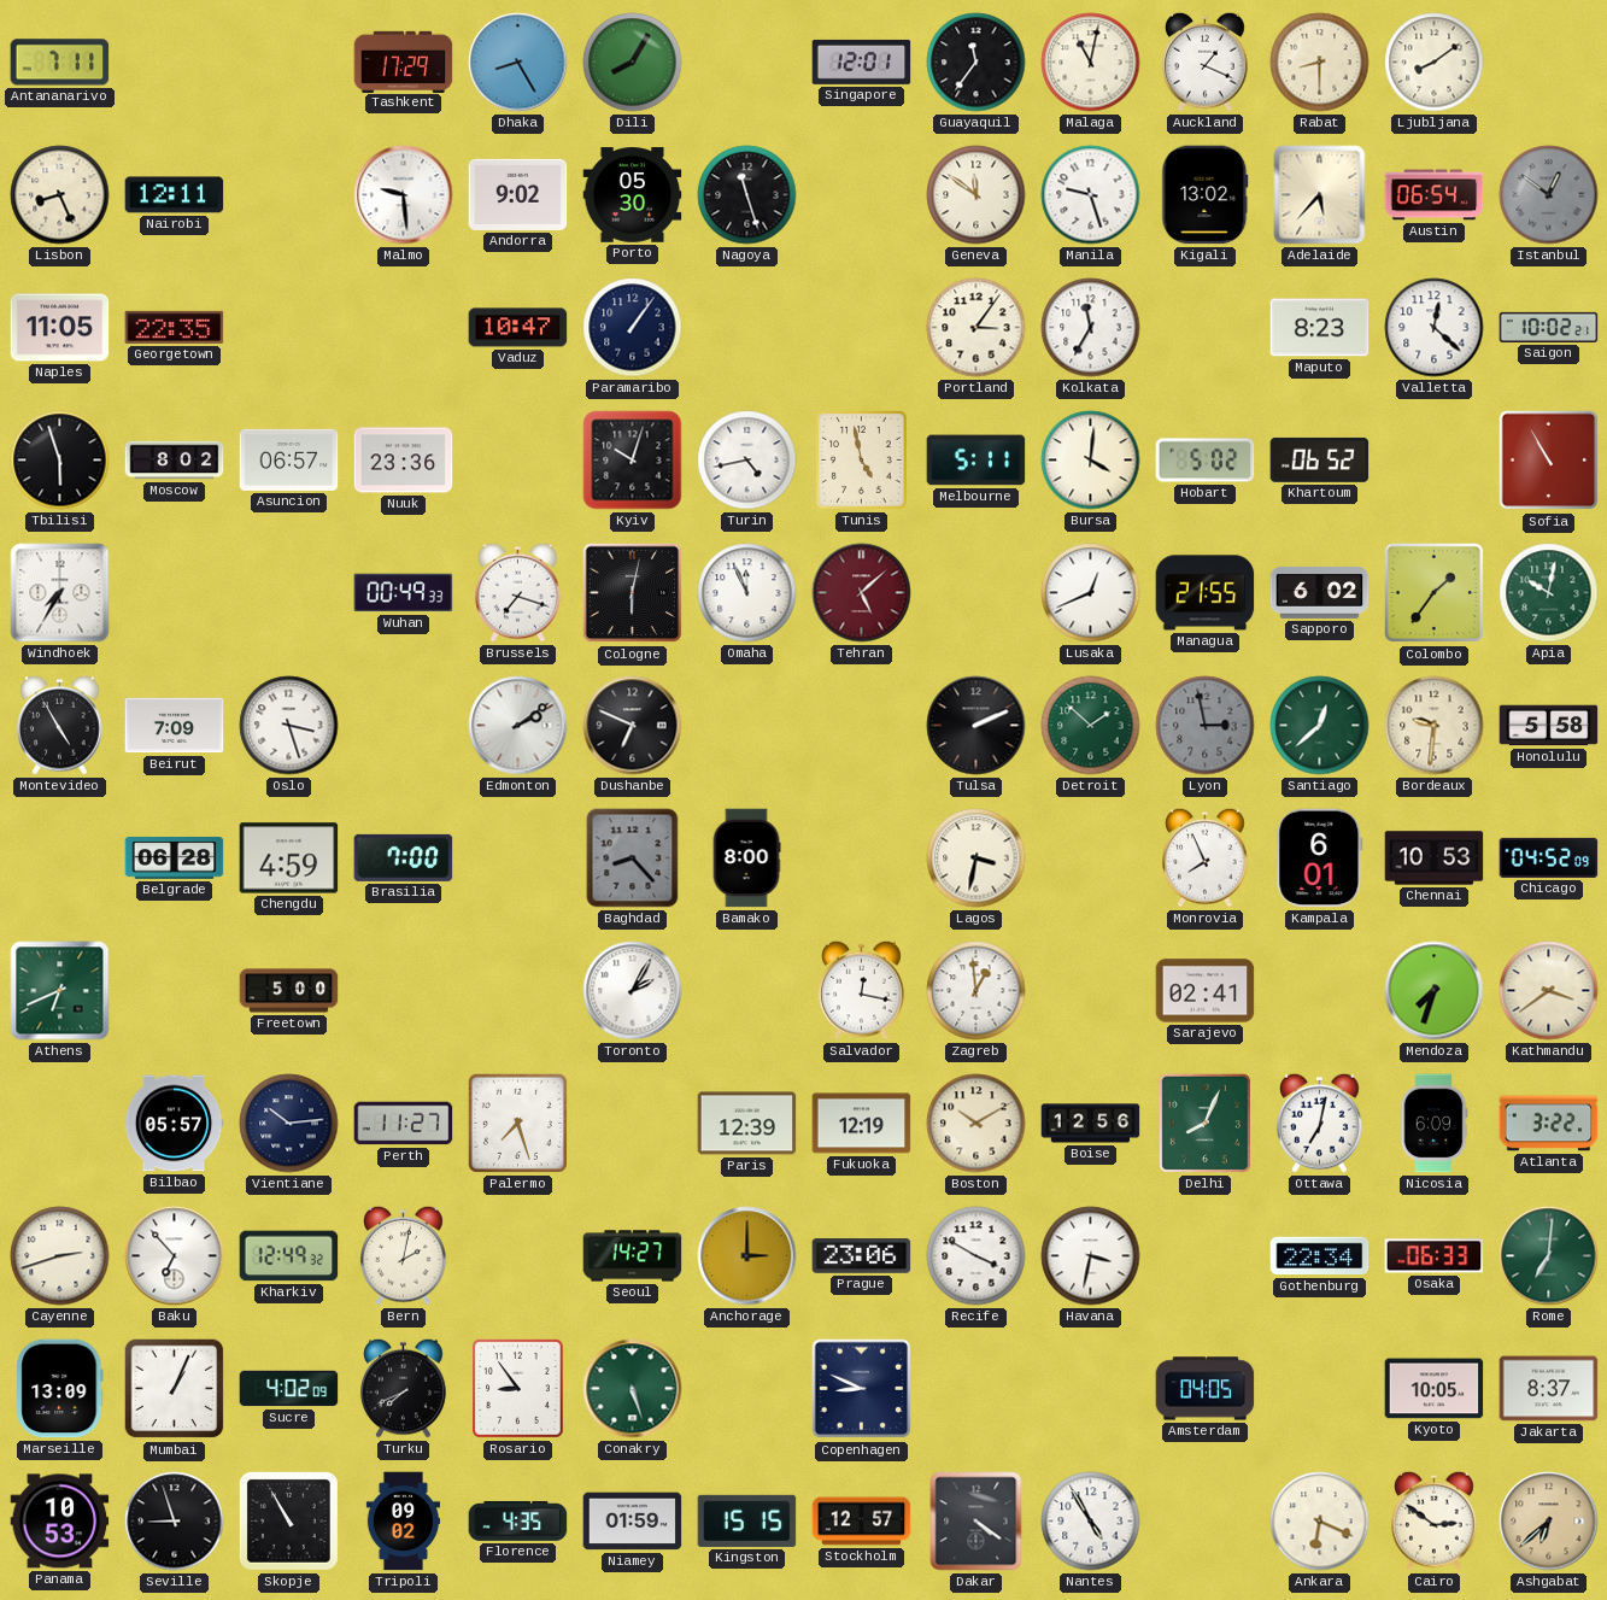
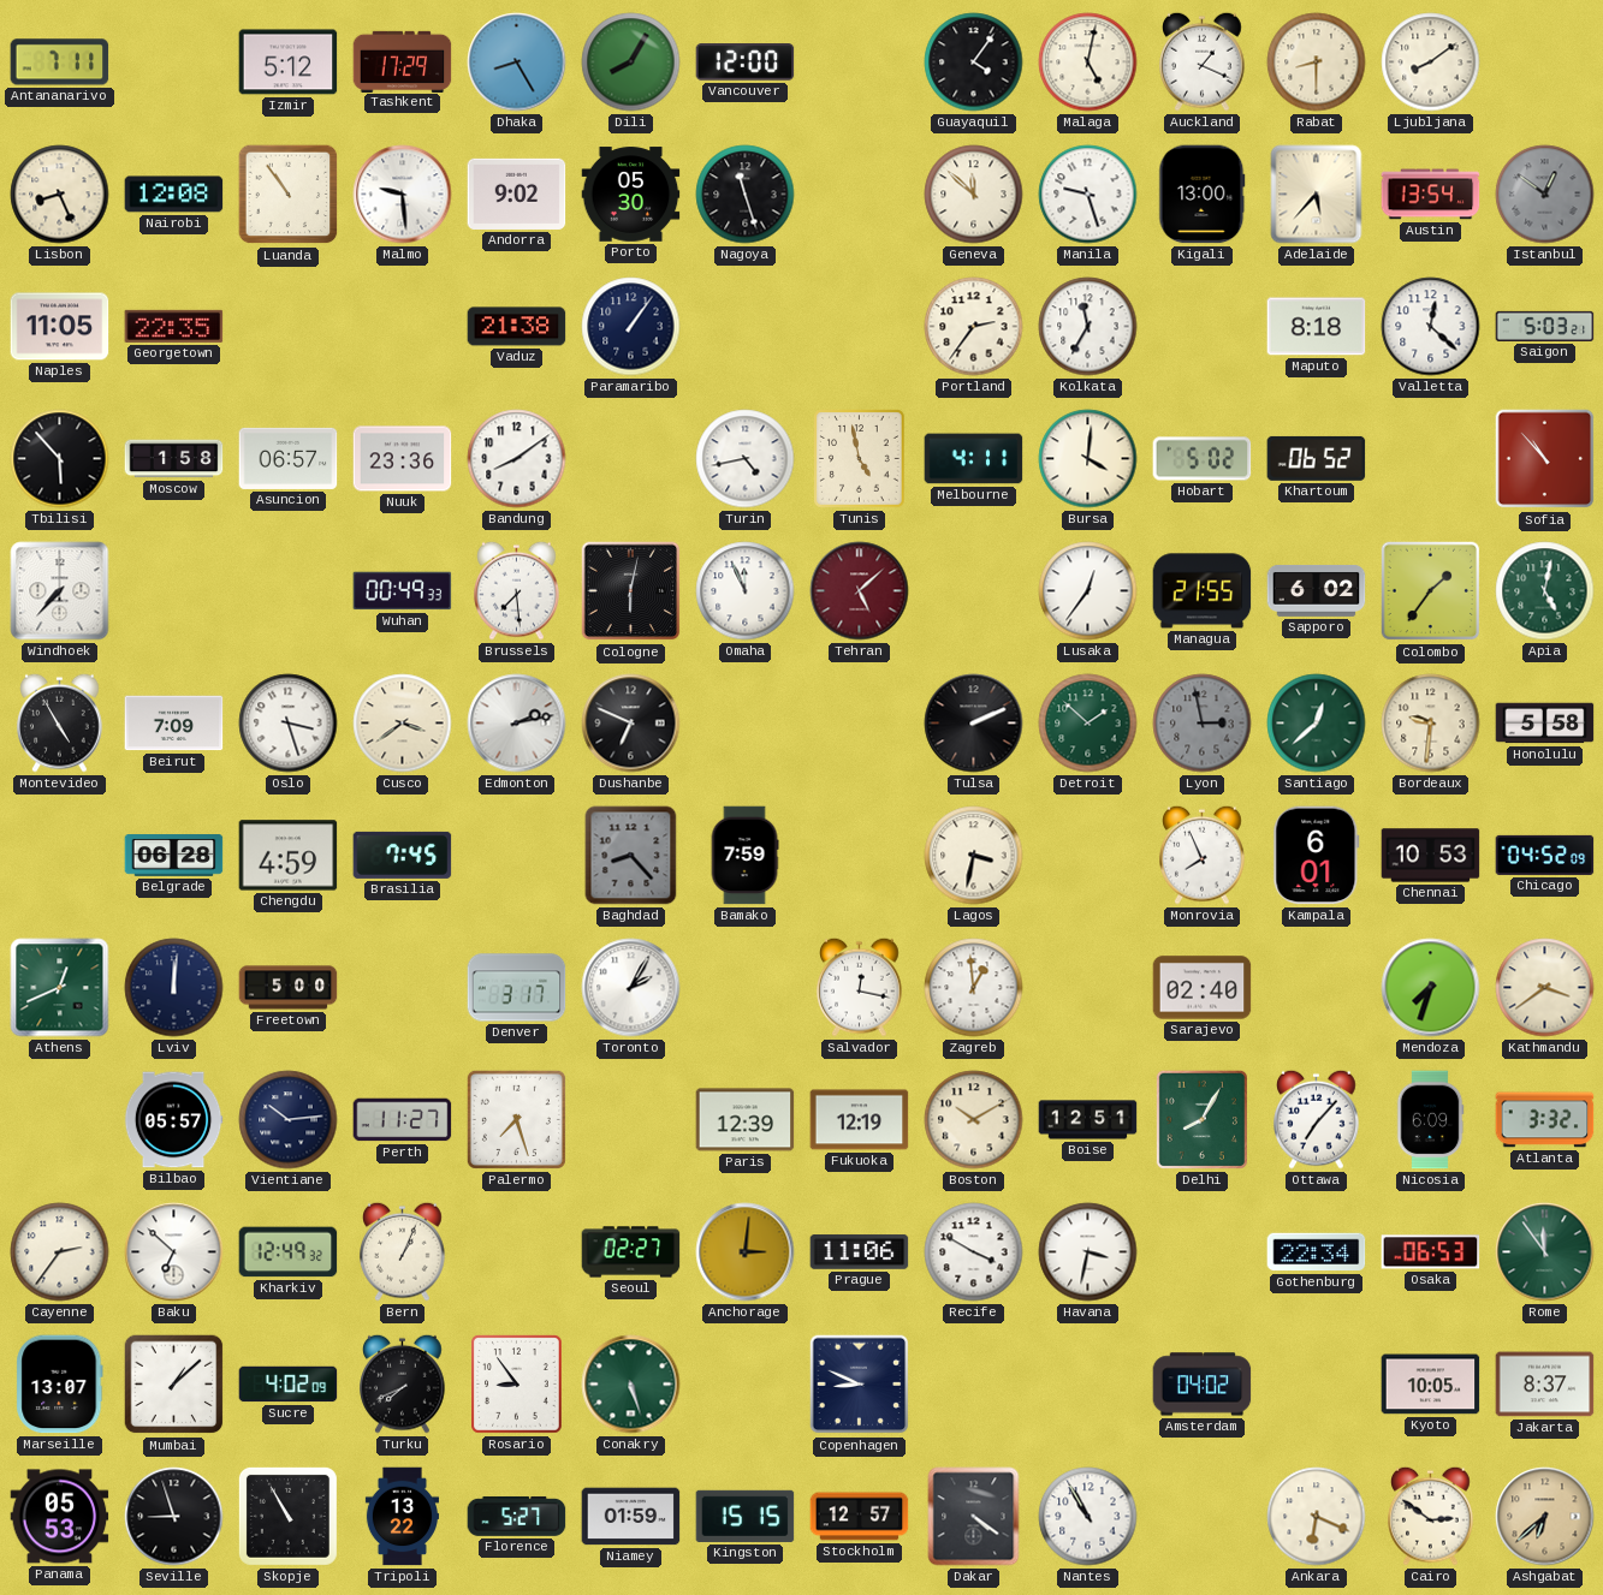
Izmir: none -> 5:12 (289, 63)
Vancouver: none -> 12:00 (746, 63)
Singapore: 12:01 -> none (862, 61)
Guayaquil: 11:36 -> 4:06 (974, 63)
Malaga: 11:02 -> 5:02 (1088, 63)
Nairobi: 12:11 -> 12:08 (174, 195)
Luanda: none -> 10:54 (289, 195)
Geneva: 11:51 -> 11:52 (974, 195)
Kigali: 13:02 -> 13:00 (1203, 195)
Austin: 06:54 -> 13:54 (1431, 195)
Vaduz: 10:47 -> 21:38 (517, 327)
Portland: 3:06 -> 2:36 (974, 327)
Maputo: 8:23 -> 8:18 (1317, 327)
Saigon: 10:02 -> 5:03 (1545, 326)
Tbilisi: 5:57 -> 5:53 (60, 459)
Moscow: 8:02 -> 1:58 (174, 459)
Bandung: none -> 8:09 (517, 459)
Kyiv: 10:03 -> none (633, 461)
Melbourne: 5:11 -> 4:11 (974, 459)
Sofia: 10:55 -> 10:53 (1545, 459)
Windhoek: 7:35 -> 7:37 (60, 591)
Brussels: 7:18 -> 7:29 (517, 590)
Lusaka: 12:41 -> 12:36 (1088, 591)
Apia: 10:02 -> 5:02 (1545, 591)
Cusco: none -> 3:39 (403, 724)
Edmonton: 2:09 -> 2:13 (517, 724)
Brasilia: 7:00 -> 7:45 (403, 855)
Bamako: 8:00 -> 7:59 (744, 856)
Athens: 6:41 -> 12:41 (60, 988)
Lviv: none -> 12:01 (174, 988)
Denver: none -> 3:17 (517, 988)
Sarajevo: 02:41 -> 02:40 (1203, 988)
Boise: 12:56 -> 12:51 (1088, 1120)
Delhi: 8:04 -> 8:05 (1201, 1119)
Ottawa: 7:02 -> 7:07 (1317, 1119)
Atlanta: 3:22 -> 3:32 (1545, 1120)
Cayenne: 2:42 -> 2:36 (60, 1252)
Baku: 6:53 -> 6:52 (174, 1252)
Bern: 2:02 -> 1:04 (403, 1251)
Seoul: 14:27 -> 02:27 (631, 1252)
Anchorage: 3:00 -> 3:01 (746, 1252)
Prague: 23:06 -> 11:06 (860, 1252)
Osaka: 06:33 -> 06:53 (1431, 1252)
Rome: 7:01 -> 11:54 (1545, 1252)
Marseille: 13:09 -> 13:07 (60, 1385)
Mumbai: 1:04 -> 1:08 (174, 1385)
Amsterdam: 04:05 -> 04:02 (1203, 1385)
Panama: 10:53 -> 05:53 (60, 1517)
Tripoli: 09:02 -> 13:22 (402, 1517)
Florence: 4:35 -> 5:27 (517, 1516)
Nantes: 4:55 -> 10:55 (1088, 1517)
